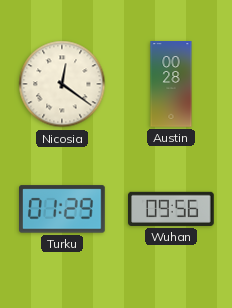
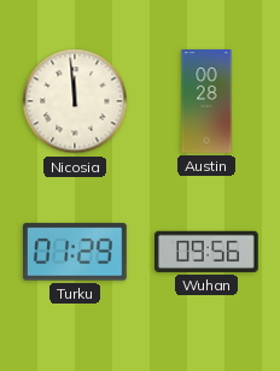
Nicosia: 12:21 -> 11:59 (75, 101)
